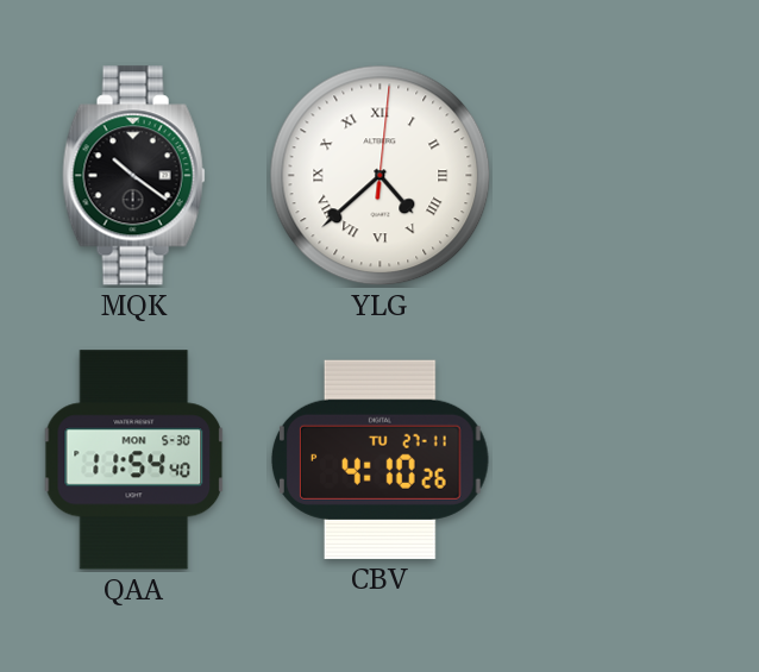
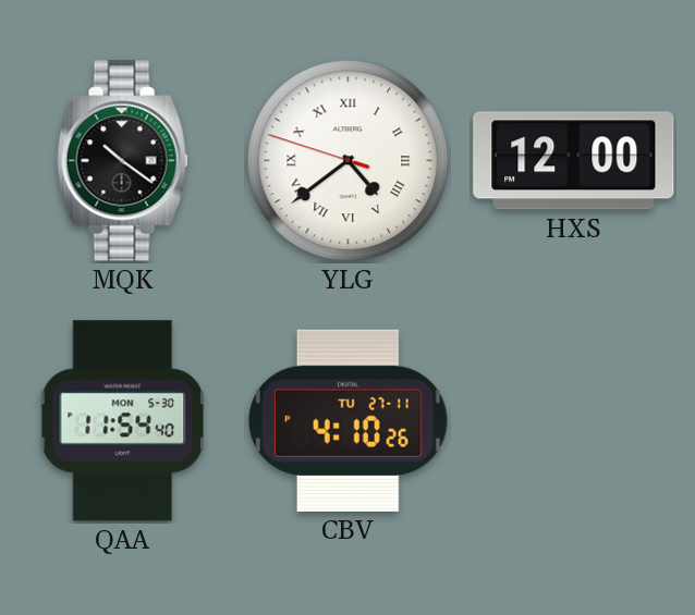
YLG: 4:38:01 -> 4:38:48 (349, 161)
HXS: none -> 12:00 (574, 161)
